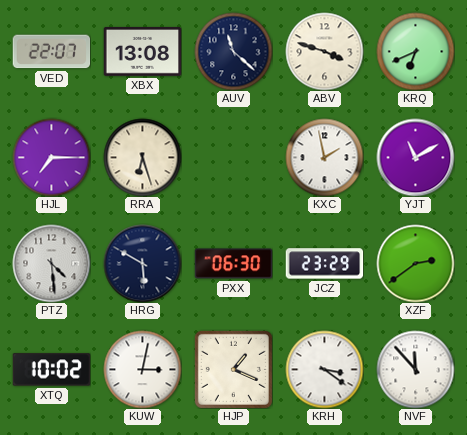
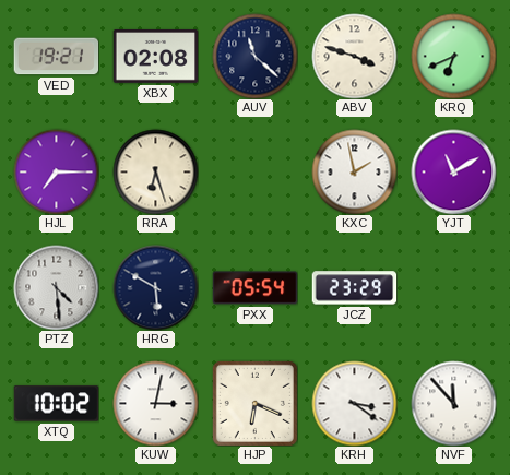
VED: 22:07 -> 19:21 (56, 57)
XBX: 13:08 -> 02:08 (155, 57)
PXX: 06:30 -> 05:54 (254, 288)
XZF: 2:39 -> none (415, 263)
HJP: 1:19 -> 6:19 (254, 403)
